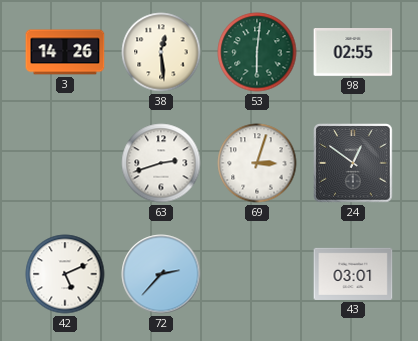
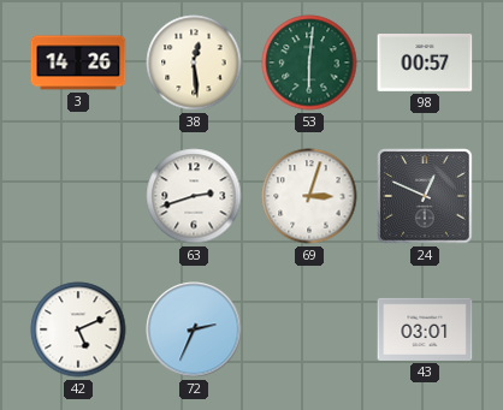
98: 02:55 -> 00:57 (425, 64)
24: 12:51 -> 12:49 (425, 196)
72: 2:37 -> 2:34 (194, 329)
